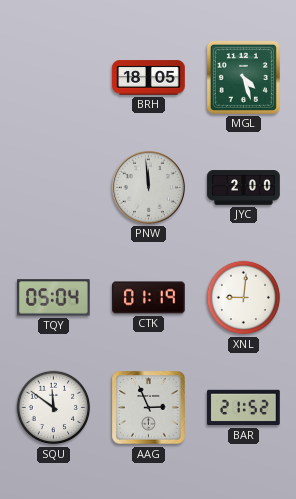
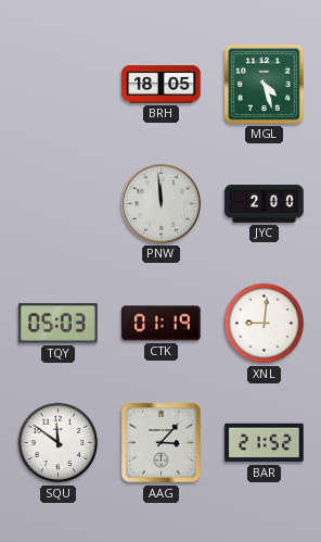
TQY: 05:04 -> 05:03 (59, 324)
AAG: 2:56 -> 3:07 (162, 443)
